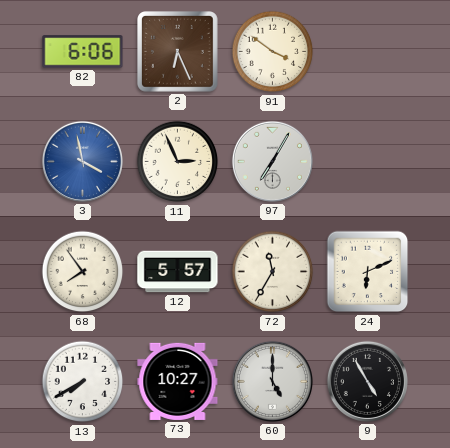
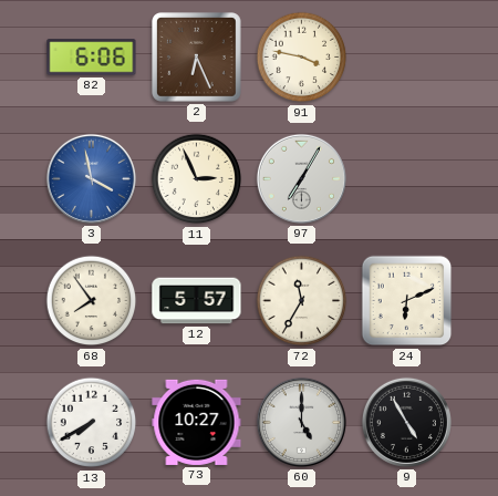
91: 3:51 -> 3:47 (302, 58)
